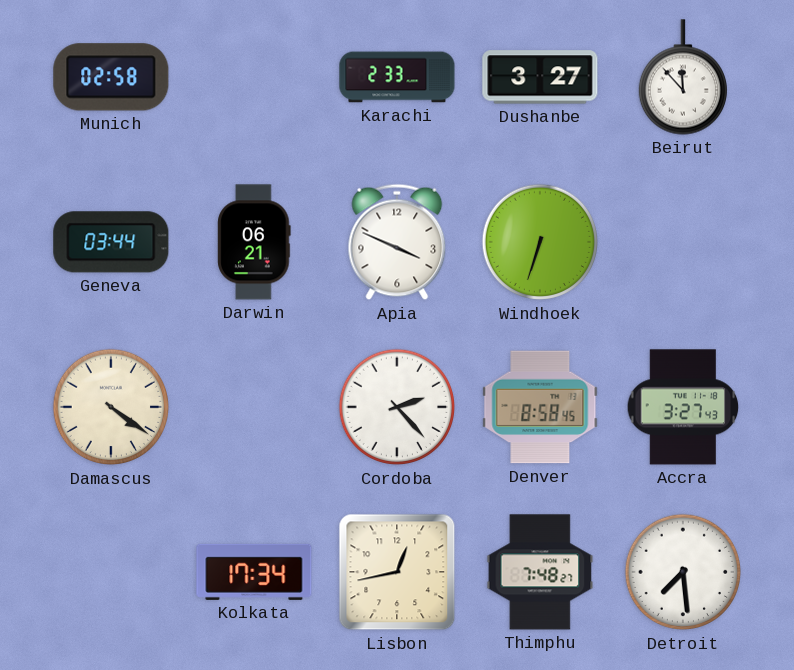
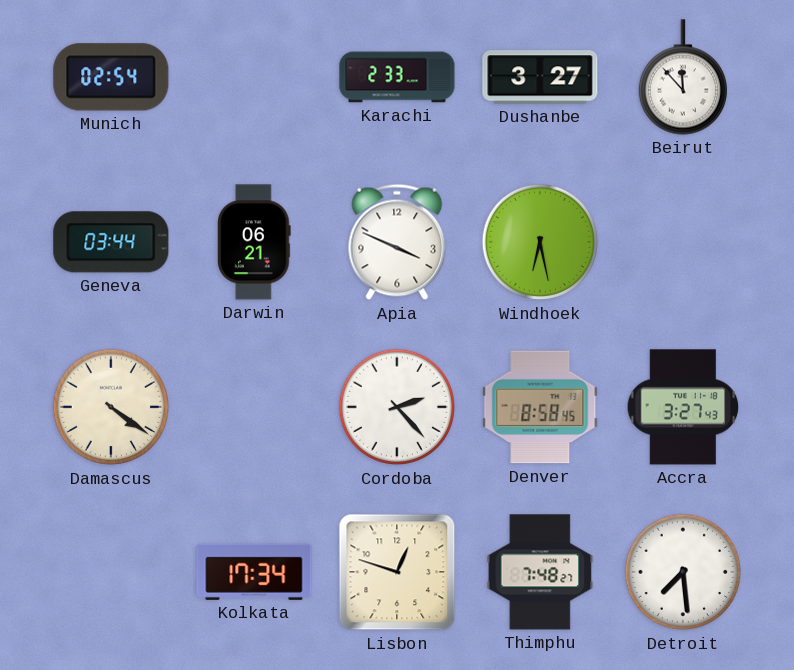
Munich: 02:58 -> 02:54 (111, 77)
Windhoek: 6:33 -> 6:28 (540, 242)
Lisbon: 12:43 -> 12:48 (397, 572)
